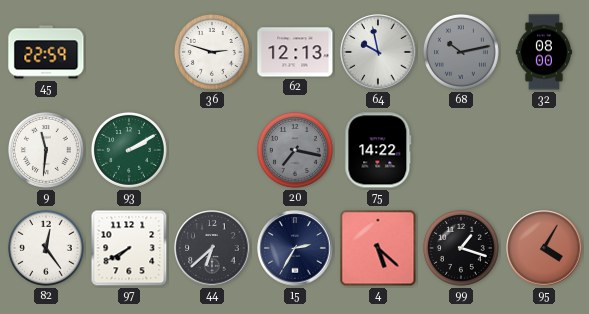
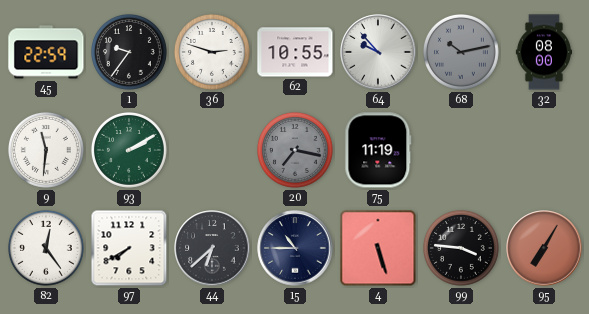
1: none -> 9:36 (130, 53)
62: 12:13 -> 10:55 (295, 52)
64: 9:58 -> 9:53 (378, 52)
75: 14:22 -> 11:19 (378, 150)
15: 2:35 -> 10:45 (295, 248)
4: 5:22 -> 5:27 (378, 248)
99: 1:18 -> 3:46 (462, 249)
95: 4:05 -> 7:05 (544, 248)
